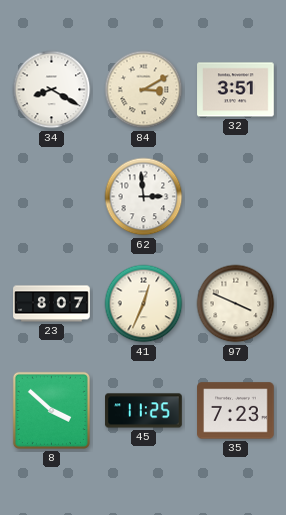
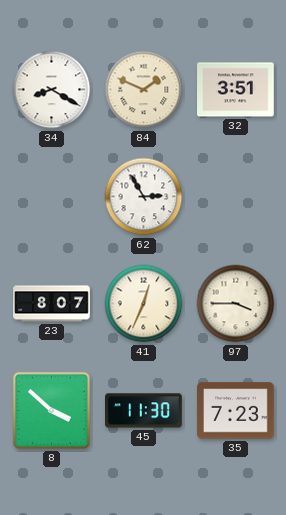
84: 3:10 -> 1:49 (144, 90)
62: 2:59 -> 2:55 (144, 197)
97: 3:49 -> 3:45 (236, 304)
45: 11:25 -> 11:30 (144, 411)
